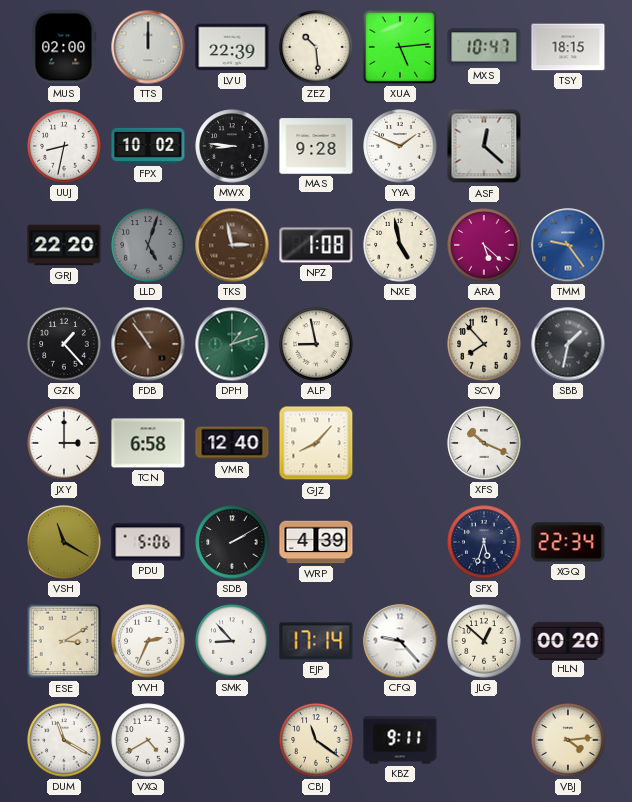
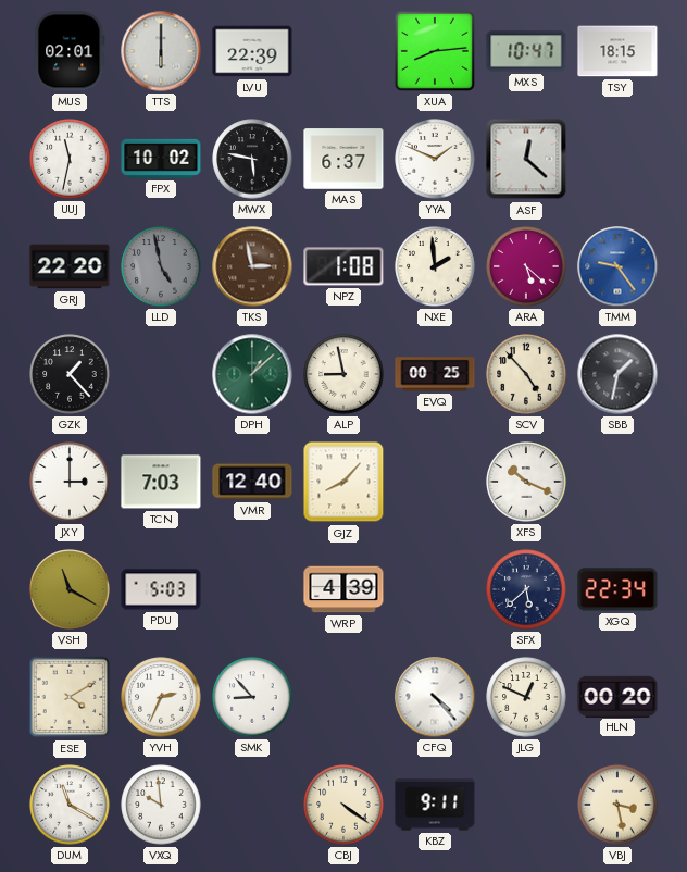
MUS: 02:00 -> 02:01 (70, 51)
TTS: 12:00 -> 6:00 (161, 51)
ZEZ: 10:29 -> none (316, 47)
XUA: 5:14 -> 8:14 (435, 51)
UUJ: 8:32 -> 11:32 (70, 159)
MWX: 8:46 -> 5:47 (252, 159)
MAS: 9:28 -> 6:37 (343, 159)
LLD: 5:03 -> 4:58 (161, 266)
NXE: 4:58 -> 1:59 (435, 266)
FDB: 10:54 -> none (148, 344)
DPH: 1:12 -> 1:08 (252, 374)
EVQ: none -> 00:25 (435, 374)
SCV: 7:53 -> 4:53 (526, 374)
TCN: 6:58 -> 7:03 (161, 482)
PDU: 5:06 -> 5:03 (161, 589)
SDB: 2:10 -> none (232, 542)
SFX: 5:33 -> 5:38 (526, 589)
ESE: 3:10 -> 4:10 (70, 697)
EJP: 17:14 -> none (316, 641)
CFQ: 9:23 -> 4:23 (435, 697)
JLG: 12:52 -> 12:49 (526, 697)
VXQ: 4:40 -> 9:59 (161, 805)
CBJ: 11:21 -> 4:21 (343, 805)
VBJ: 4:14 -> 3:28 (617, 805)
